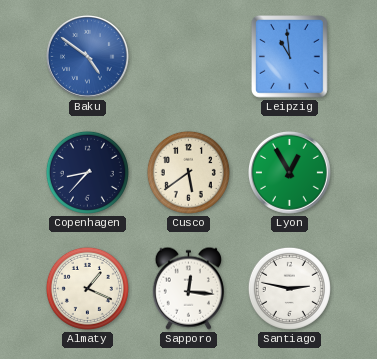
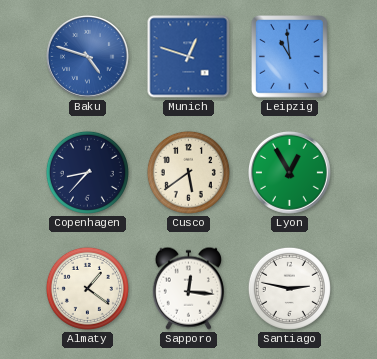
Baku: 4:51 -> 4:48 (88, 57)
Munich: none -> 12:48 (189, 57)
Almaty: 1:19 -> 1:21 (87, 288)
